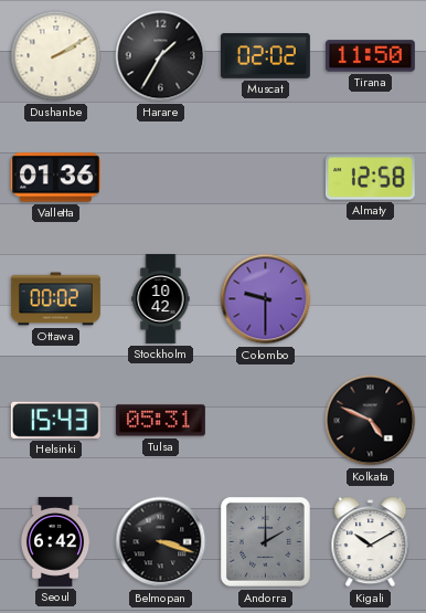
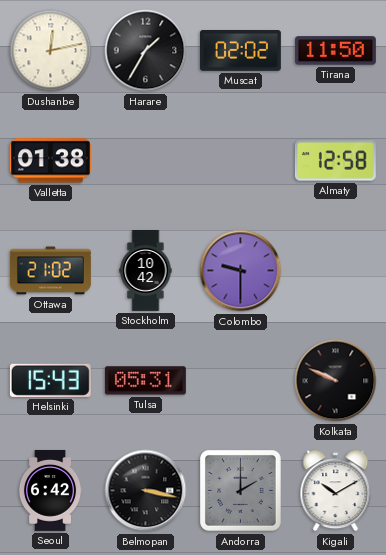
Dushanbe: 2:10 -> 12:13 (51, 51)
Valletta: 01:36 -> 01:38 (50, 161)
Ottawa: 00:02 -> 21:02 (50, 271)
Kolkata: 4:49 -> 9:49 (336, 381)
Belmopan: 3:18 -> 3:17 (146, 491)
